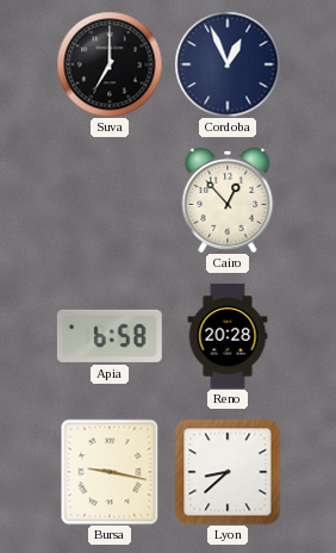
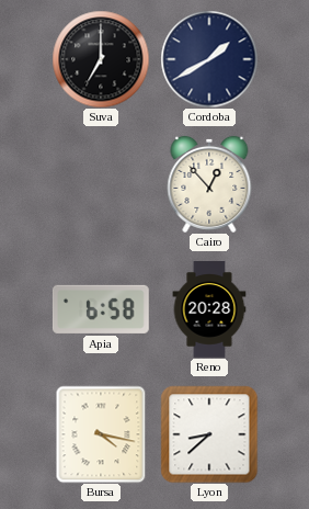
Cordoba: 12:56 -> 1:40 (209, 59)
Bursa: 9:17 -> 4:17 (101, 434)
